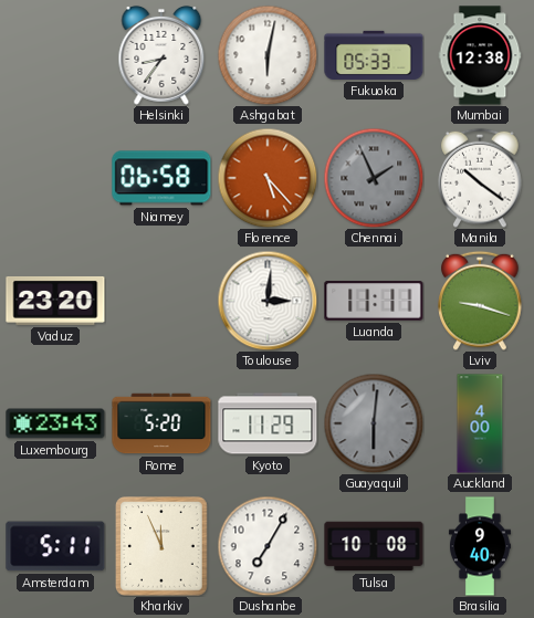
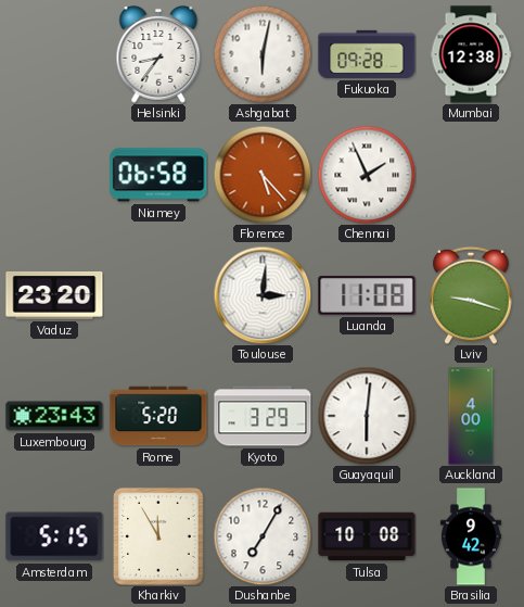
Fukuoka: 05:33 -> 09:28 (367, 54)
Chennai dial: grey -> white (367, 175)
Manila: 10:21 -> none (480, 178)
Luanda: 11:11 -> 11:08 (367, 295)
Kyoto: 11:29 -> 3:29 (263, 416)
Guayaquil dial: grey -> white (367, 416)
Amsterdam: 5:11 -> 5:15 (54, 536)
Kharkiv: 11:56 -> 11:55 (159, 536)
Brasilia: 9:40 -> 9:42 (471, 536)
